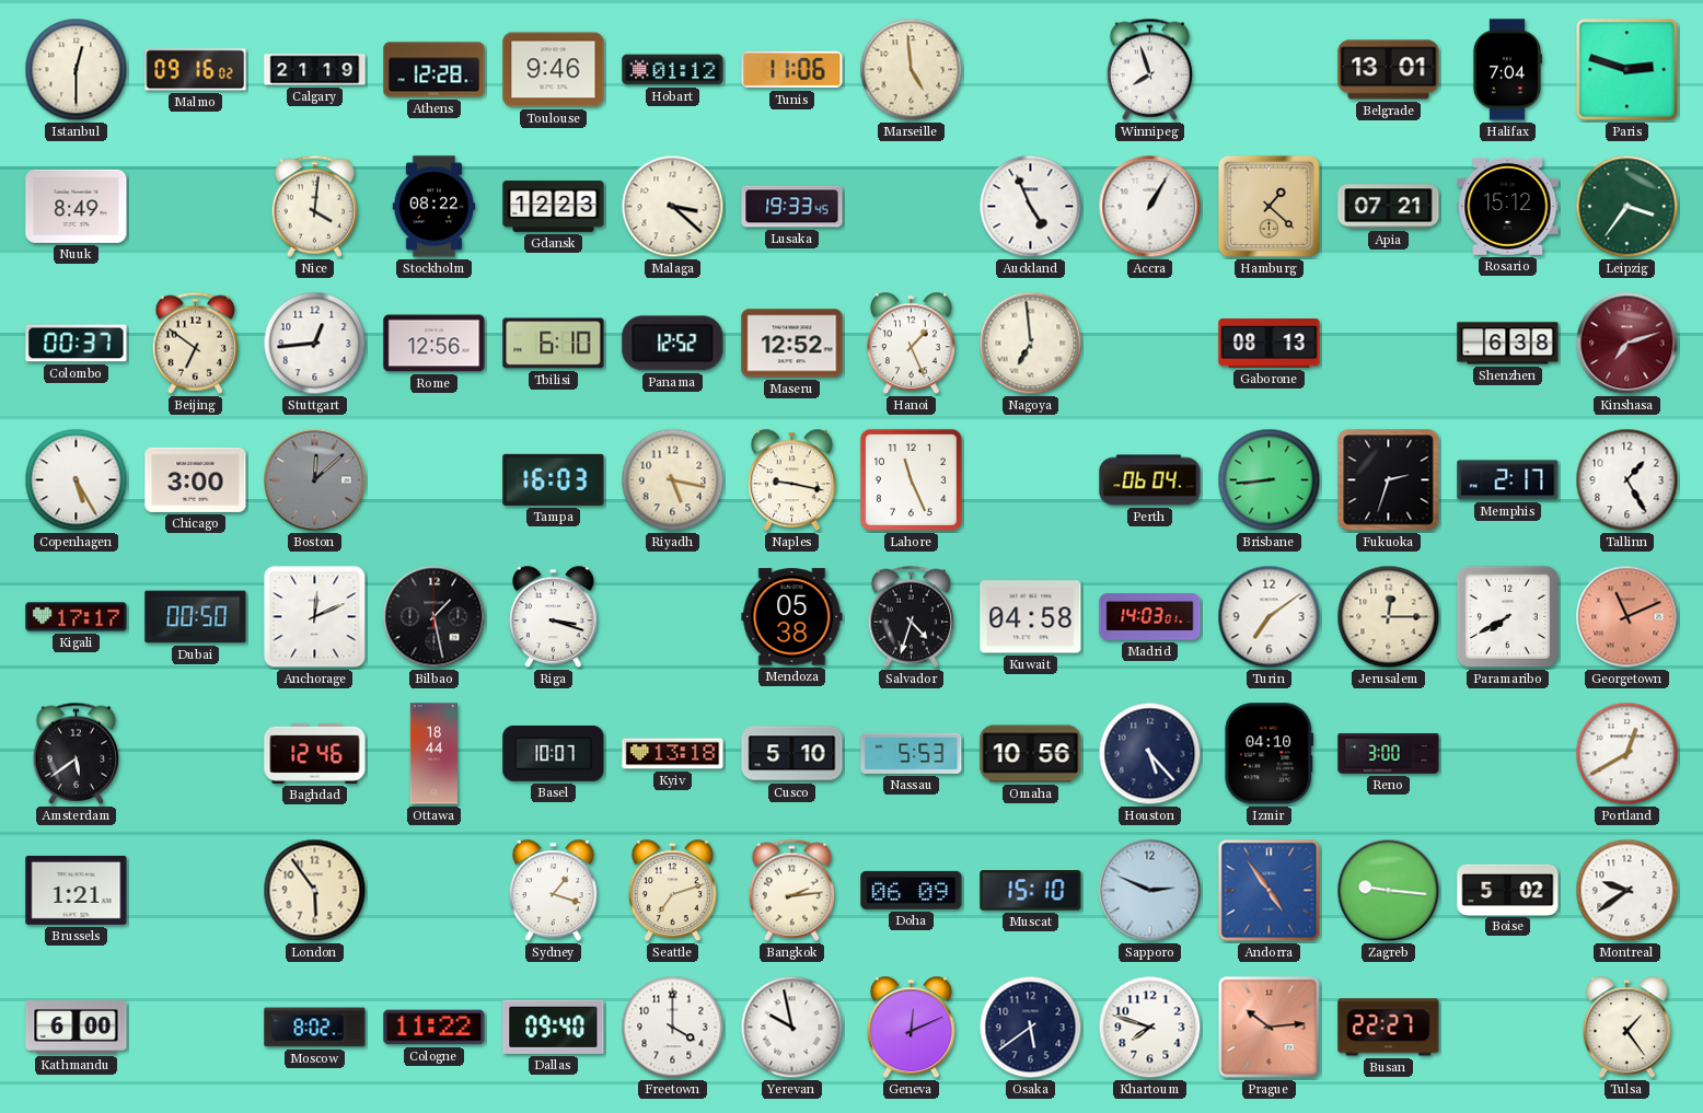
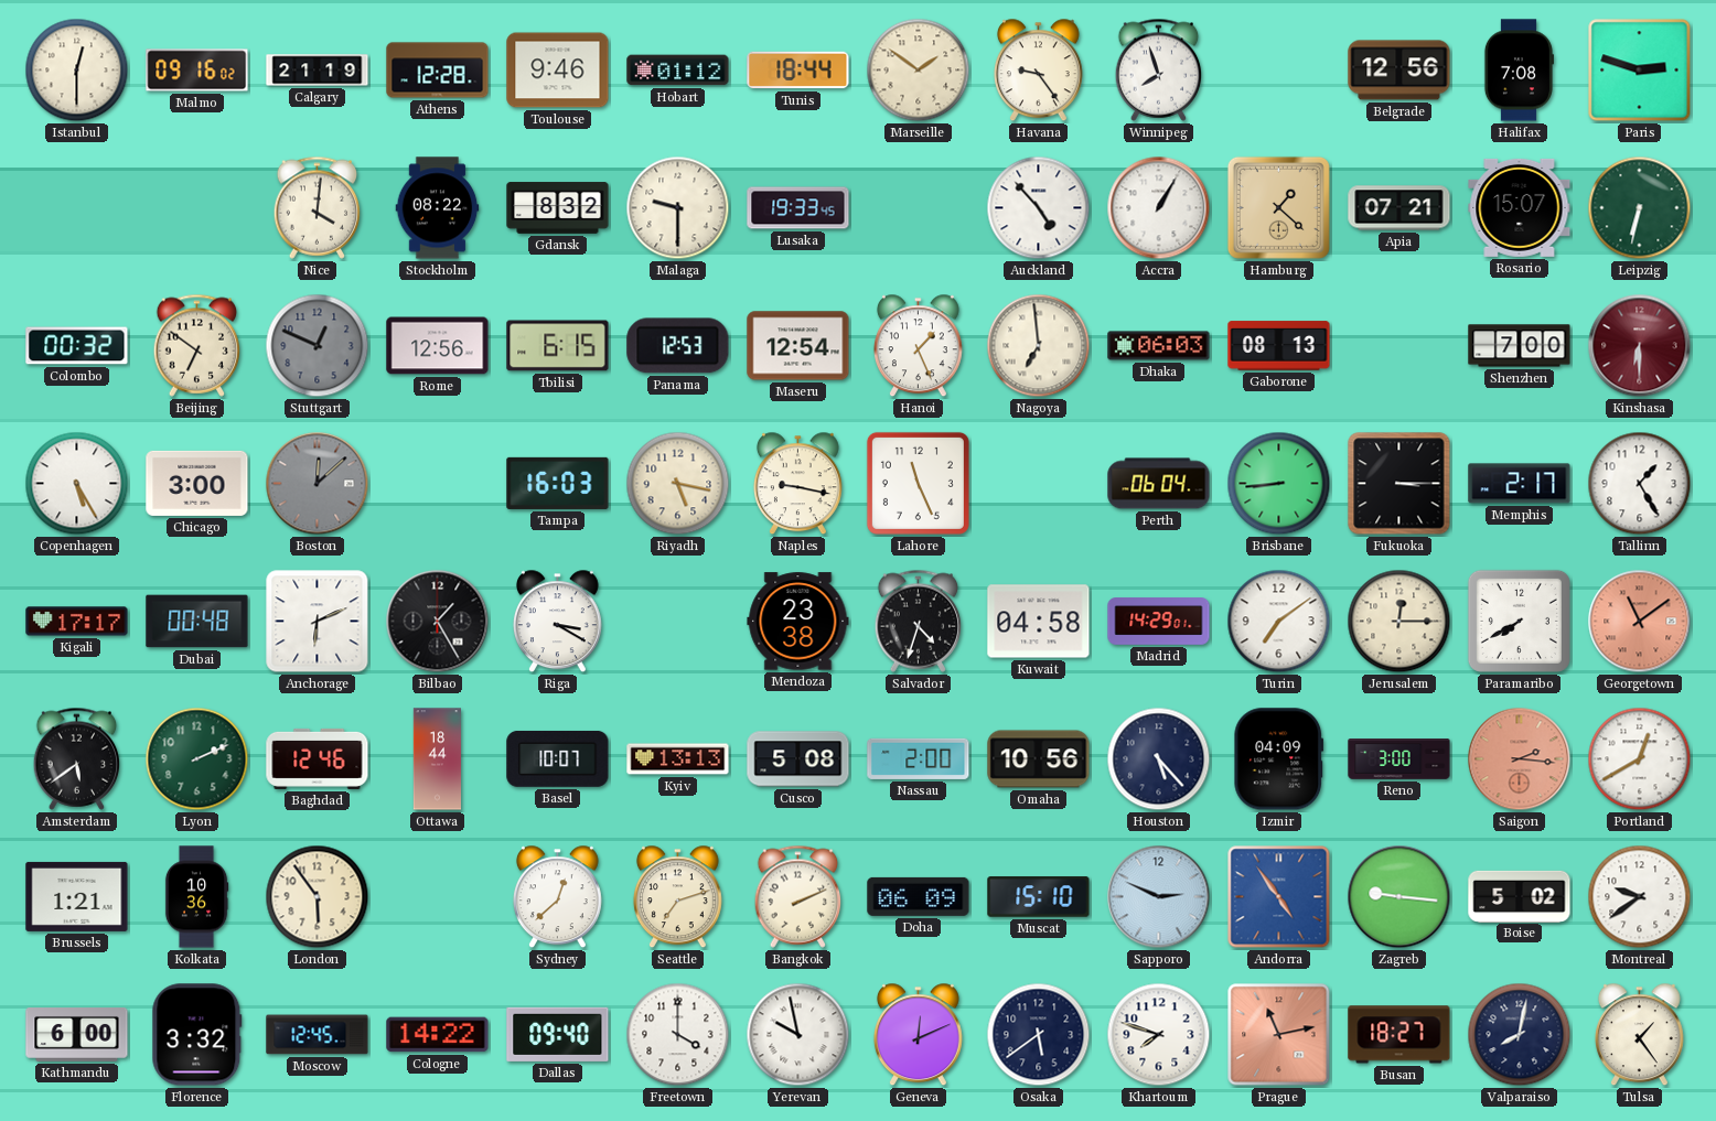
Tunis: 11:06 -> 18:44 (798, 71)
Marseille: 4:59 -> 1:51 (919, 71)
Havana: none -> 9:24 (1038, 71)
Belgrade: 13:01 -> 12:56 (1399, 71)
Halifax: 7:04 -> 7:08 (1517, 71)
Nuuk: 8:49 -> none (77, 206)
Gdansk: 12:23 -> 8:32 (558, 208)
Malaga: 3:22 -> 9:30 (678, 208)
Auckland: 4:56 -> 4:53 (1039, 208)
Rosario: 15:12 -> 15:07 (1520, 207)
Leipzig: 3:36 -> 6:32 (1640, 208)
Colombo: 00:37 -> 00:32 (77, 346)
Stuttgart: 12:44 -> 12:49 (318, 346)
Stuttgart dial: white -> grey (318, 346)
Tbilisi: 6:10 -> 6:15 (558, 346)
Panama: 12:52 -> 12:53 (678, 346)
Maseru: 12:52 -> 12:54 (798, 346)
Dhaka: none -> 06:03 (1159, 346)
Shenzhen: 6:38 -> 7:00 (1520, 346)
Kinshasa: 7:12 -> 6:30 (1640, 346)
Fukuoka: 2:33 -> 3:15 (1399, 484)
Dubai: 00:50 -> 00:48 (197, 622)
Anchorage: 12:11 -> 6:11 (318, 622)
Bilbao: 1:28 -> 1:25 (438, 622)
Riga: 3:18 -> 3:20 (557, 622)
Mendoza: 05:38 -> 23:38 (798, 622)
Madrid: 14:03 -> 14:29 (1159, 622)
Georgetown: 11:11 -> 11:09 (1640, 622)
Lyon: none -> 2:11 (197, 759)
Kyiv: 13:18 -> 13:13 (678, 759)
Cusco: 5:10 -> 5:08 (798, 759)
Nassau: 5:53 -> 2:00 (919, 758)
Izmir: 04:10 -> 04:09 (1279, 759)
Saigon: none -> 2:16 (1520, 759)
Kolkata: none -> 10:36 (196, 897)
Sydney: 1:18 -> 12:38 (557, 897)
Bangkok: 2:14 -> 2:11 (798, 896)
Florence: none -> 3:32 (197, 1035)
Moscow: 8:02 -> 12:45 (318, 1035)
Cologne: 11:22 -> 14:22 (438, 1035)
Prague: 10:14 -> 11:13 (1279, 1035)
Busan: 22:27 -> 18:27 (1399, 1035)
Valparaiso: none -> 8:02 (1520, 1035)
